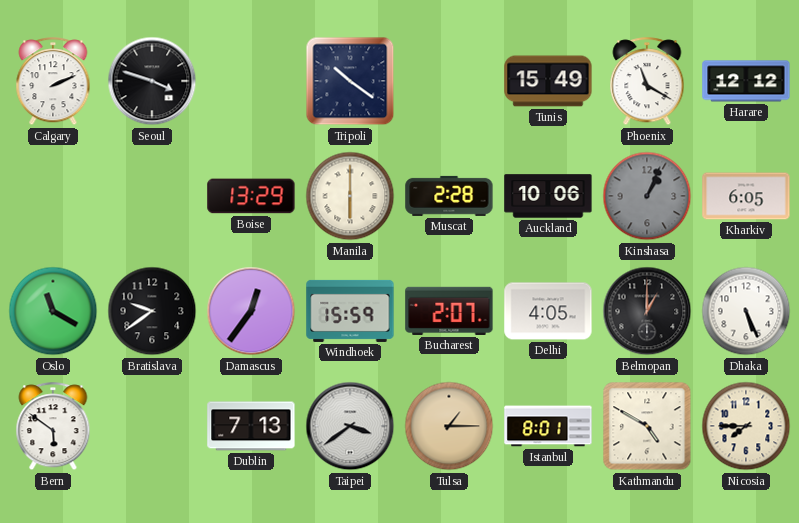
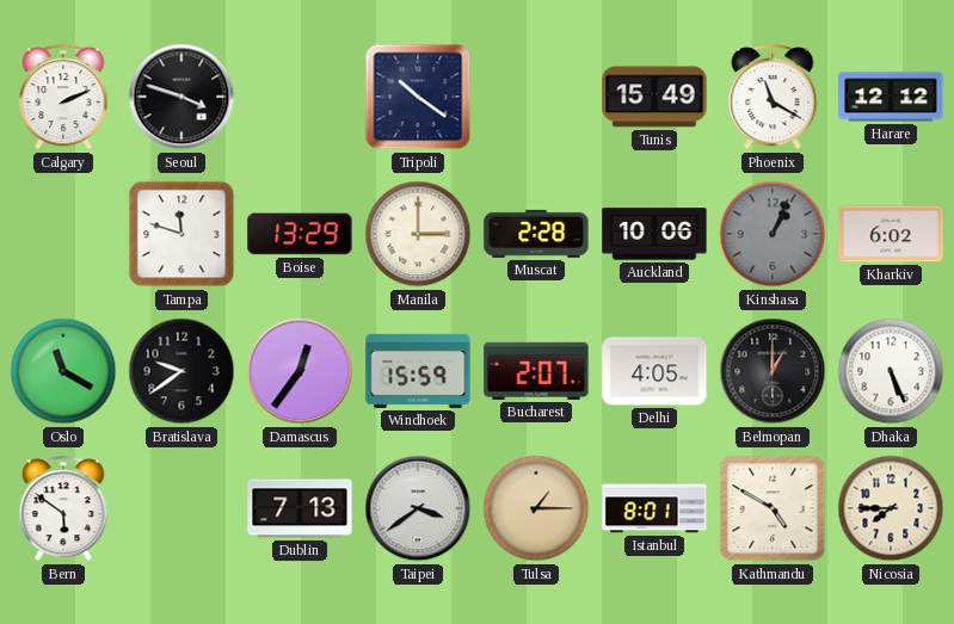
Tampa: none -> 11:48 (181, 234)
Manila: 6:00 -> 3:00 (418, 234)
Kharkiv: 6:05 -> 6:02 (891, 234)
